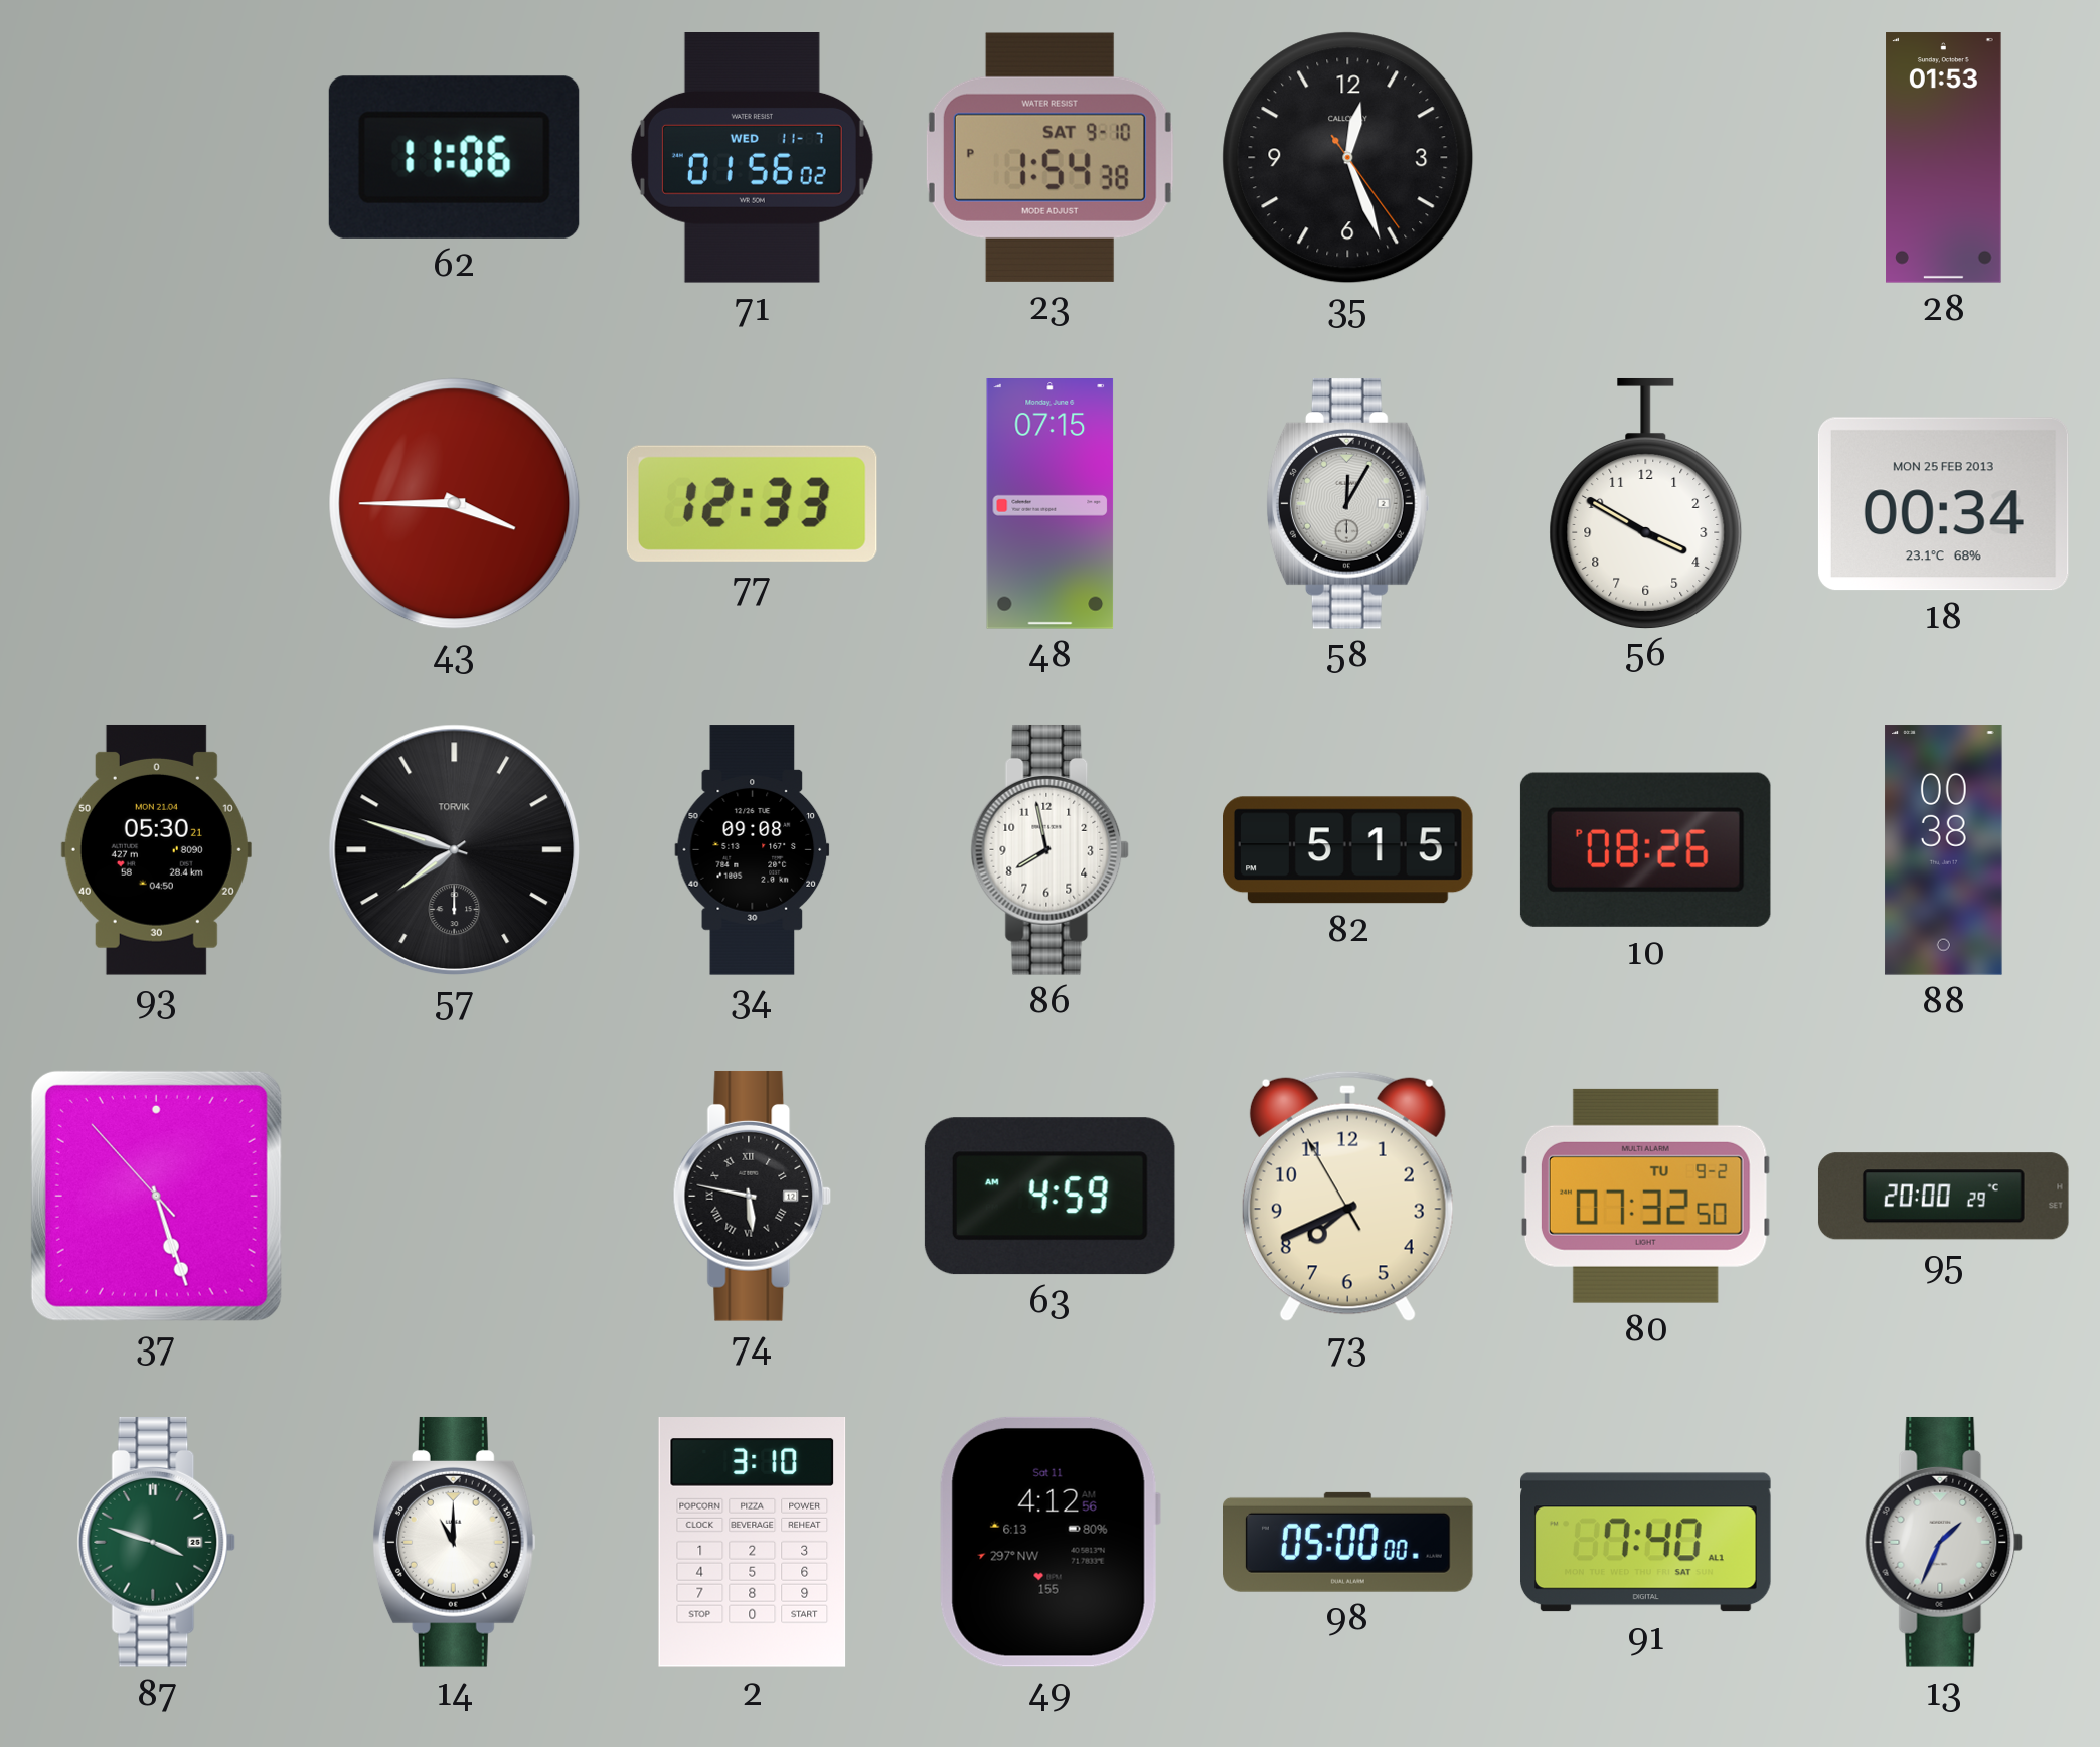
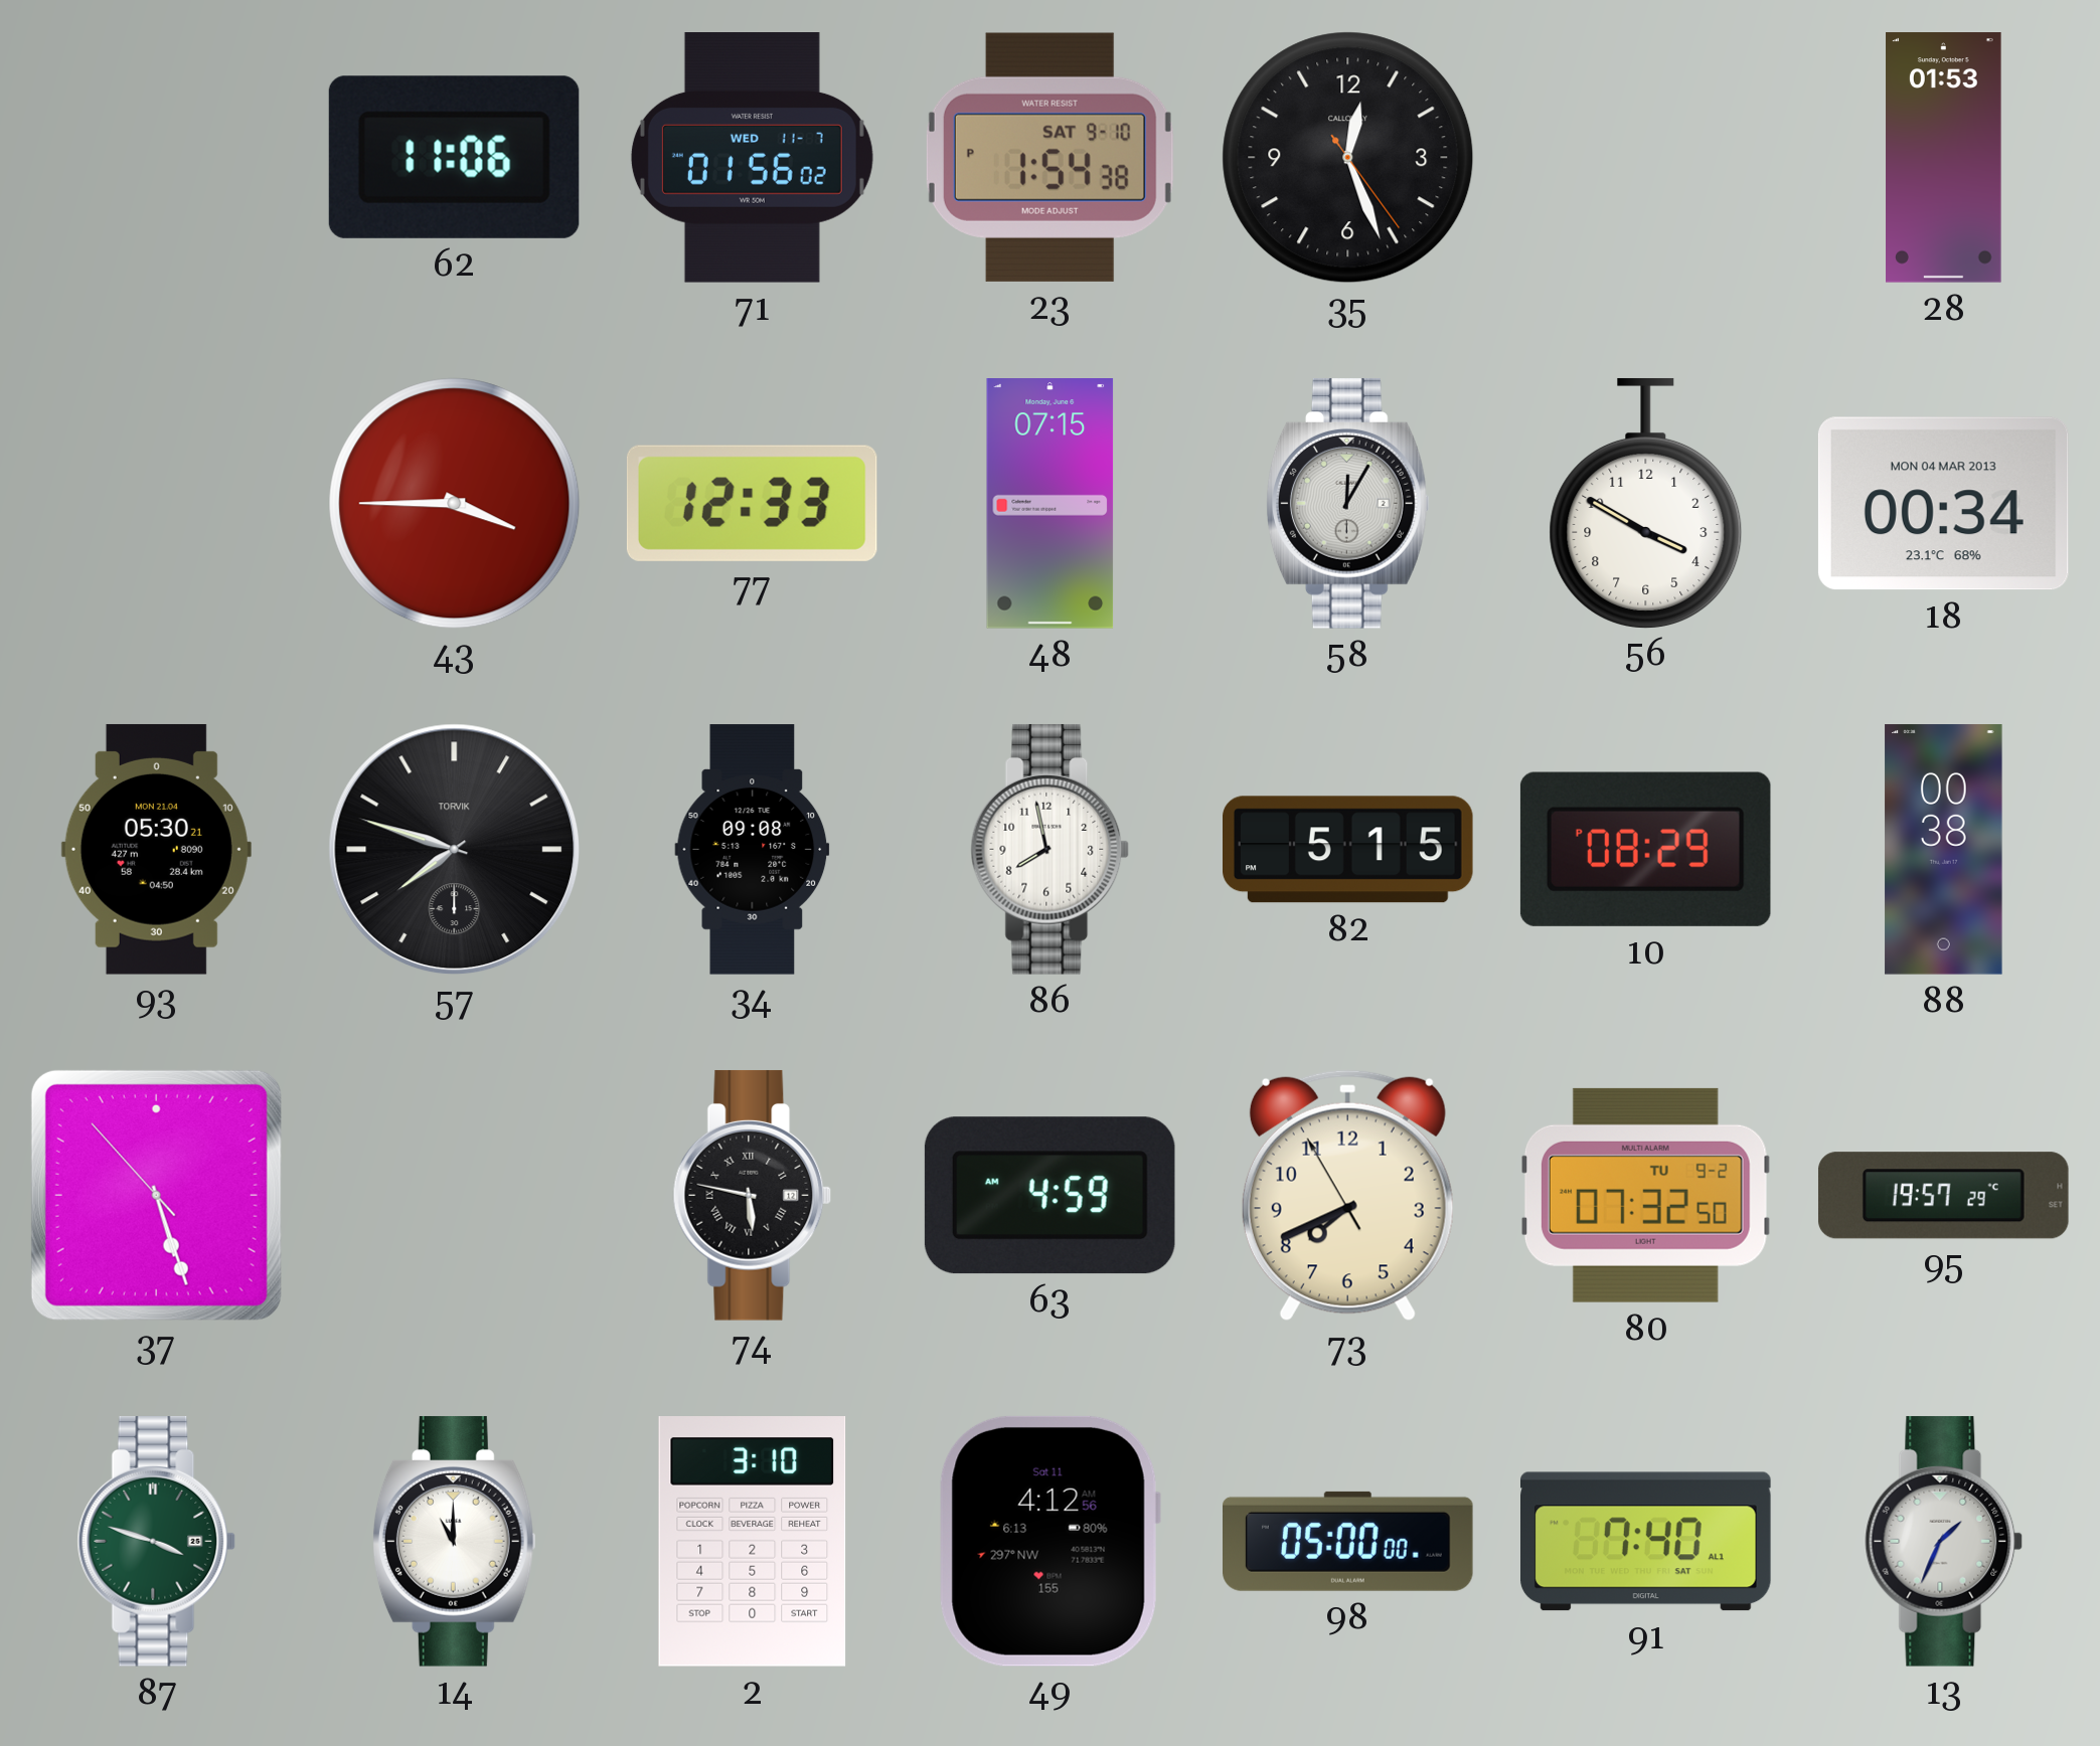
18 date: MON 25 FEB 2013 -> MON 04 MAR 2013 (1943, 504)
10: 08:26 -> 08:29 (1645, 849)
95: 20:00 -> 19:57 (1943, 1196)
